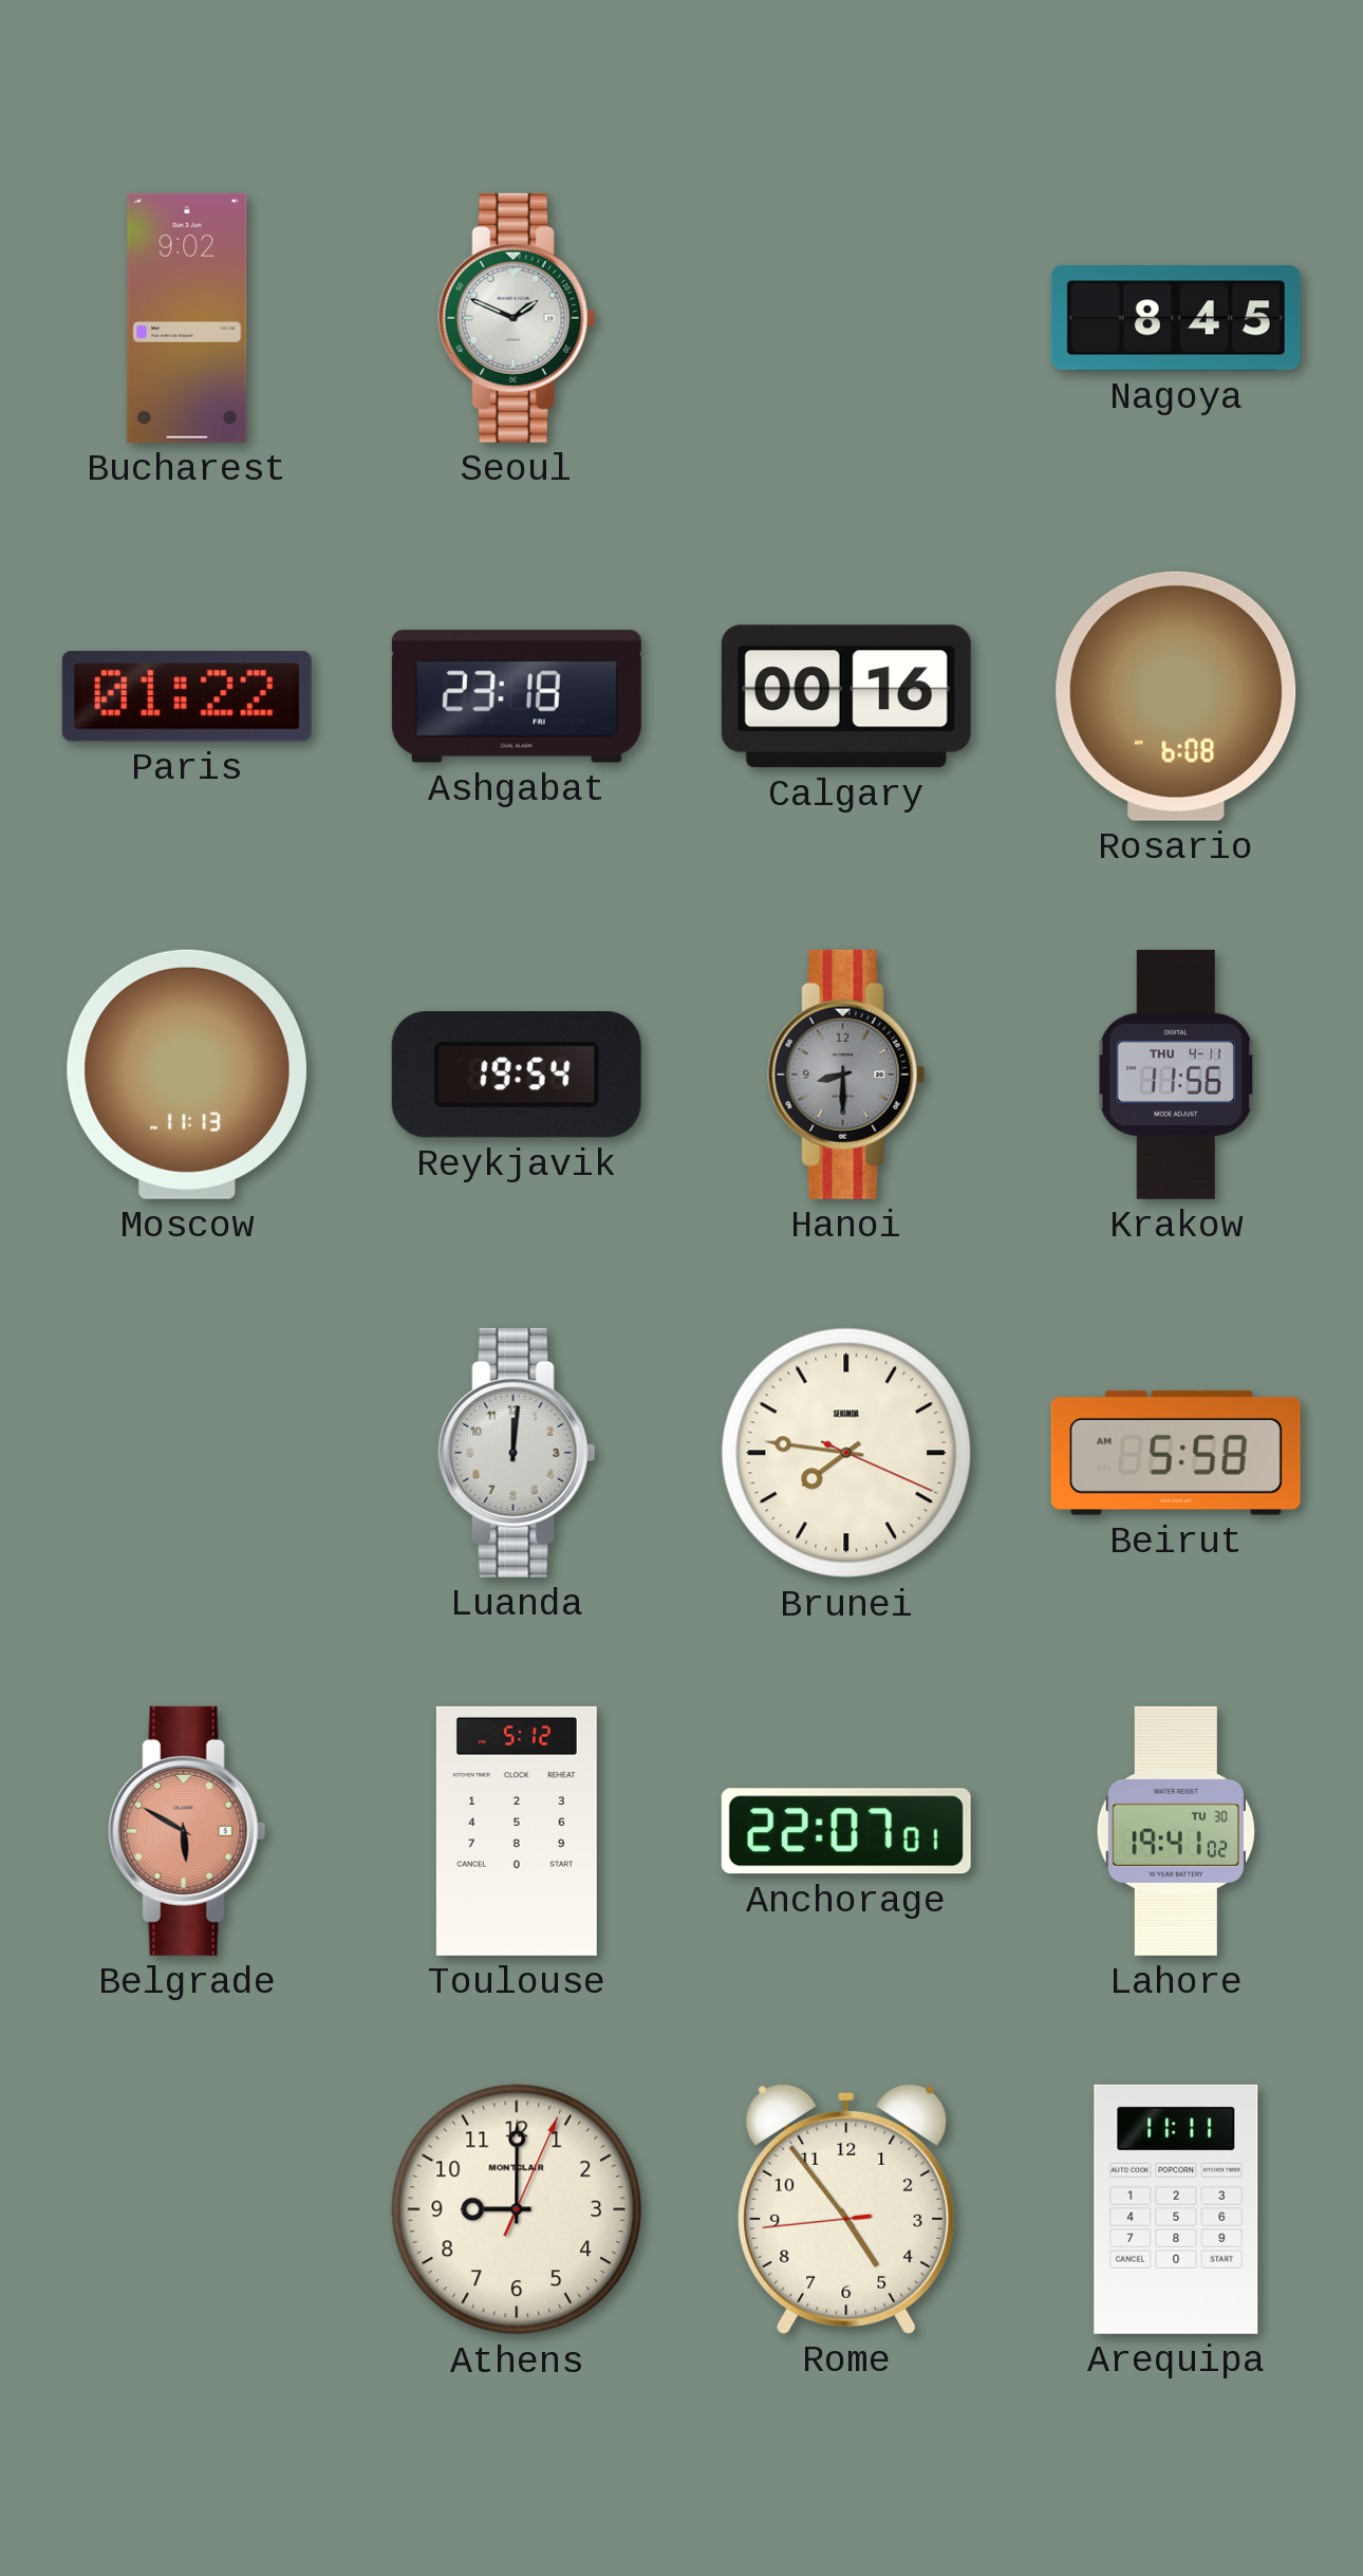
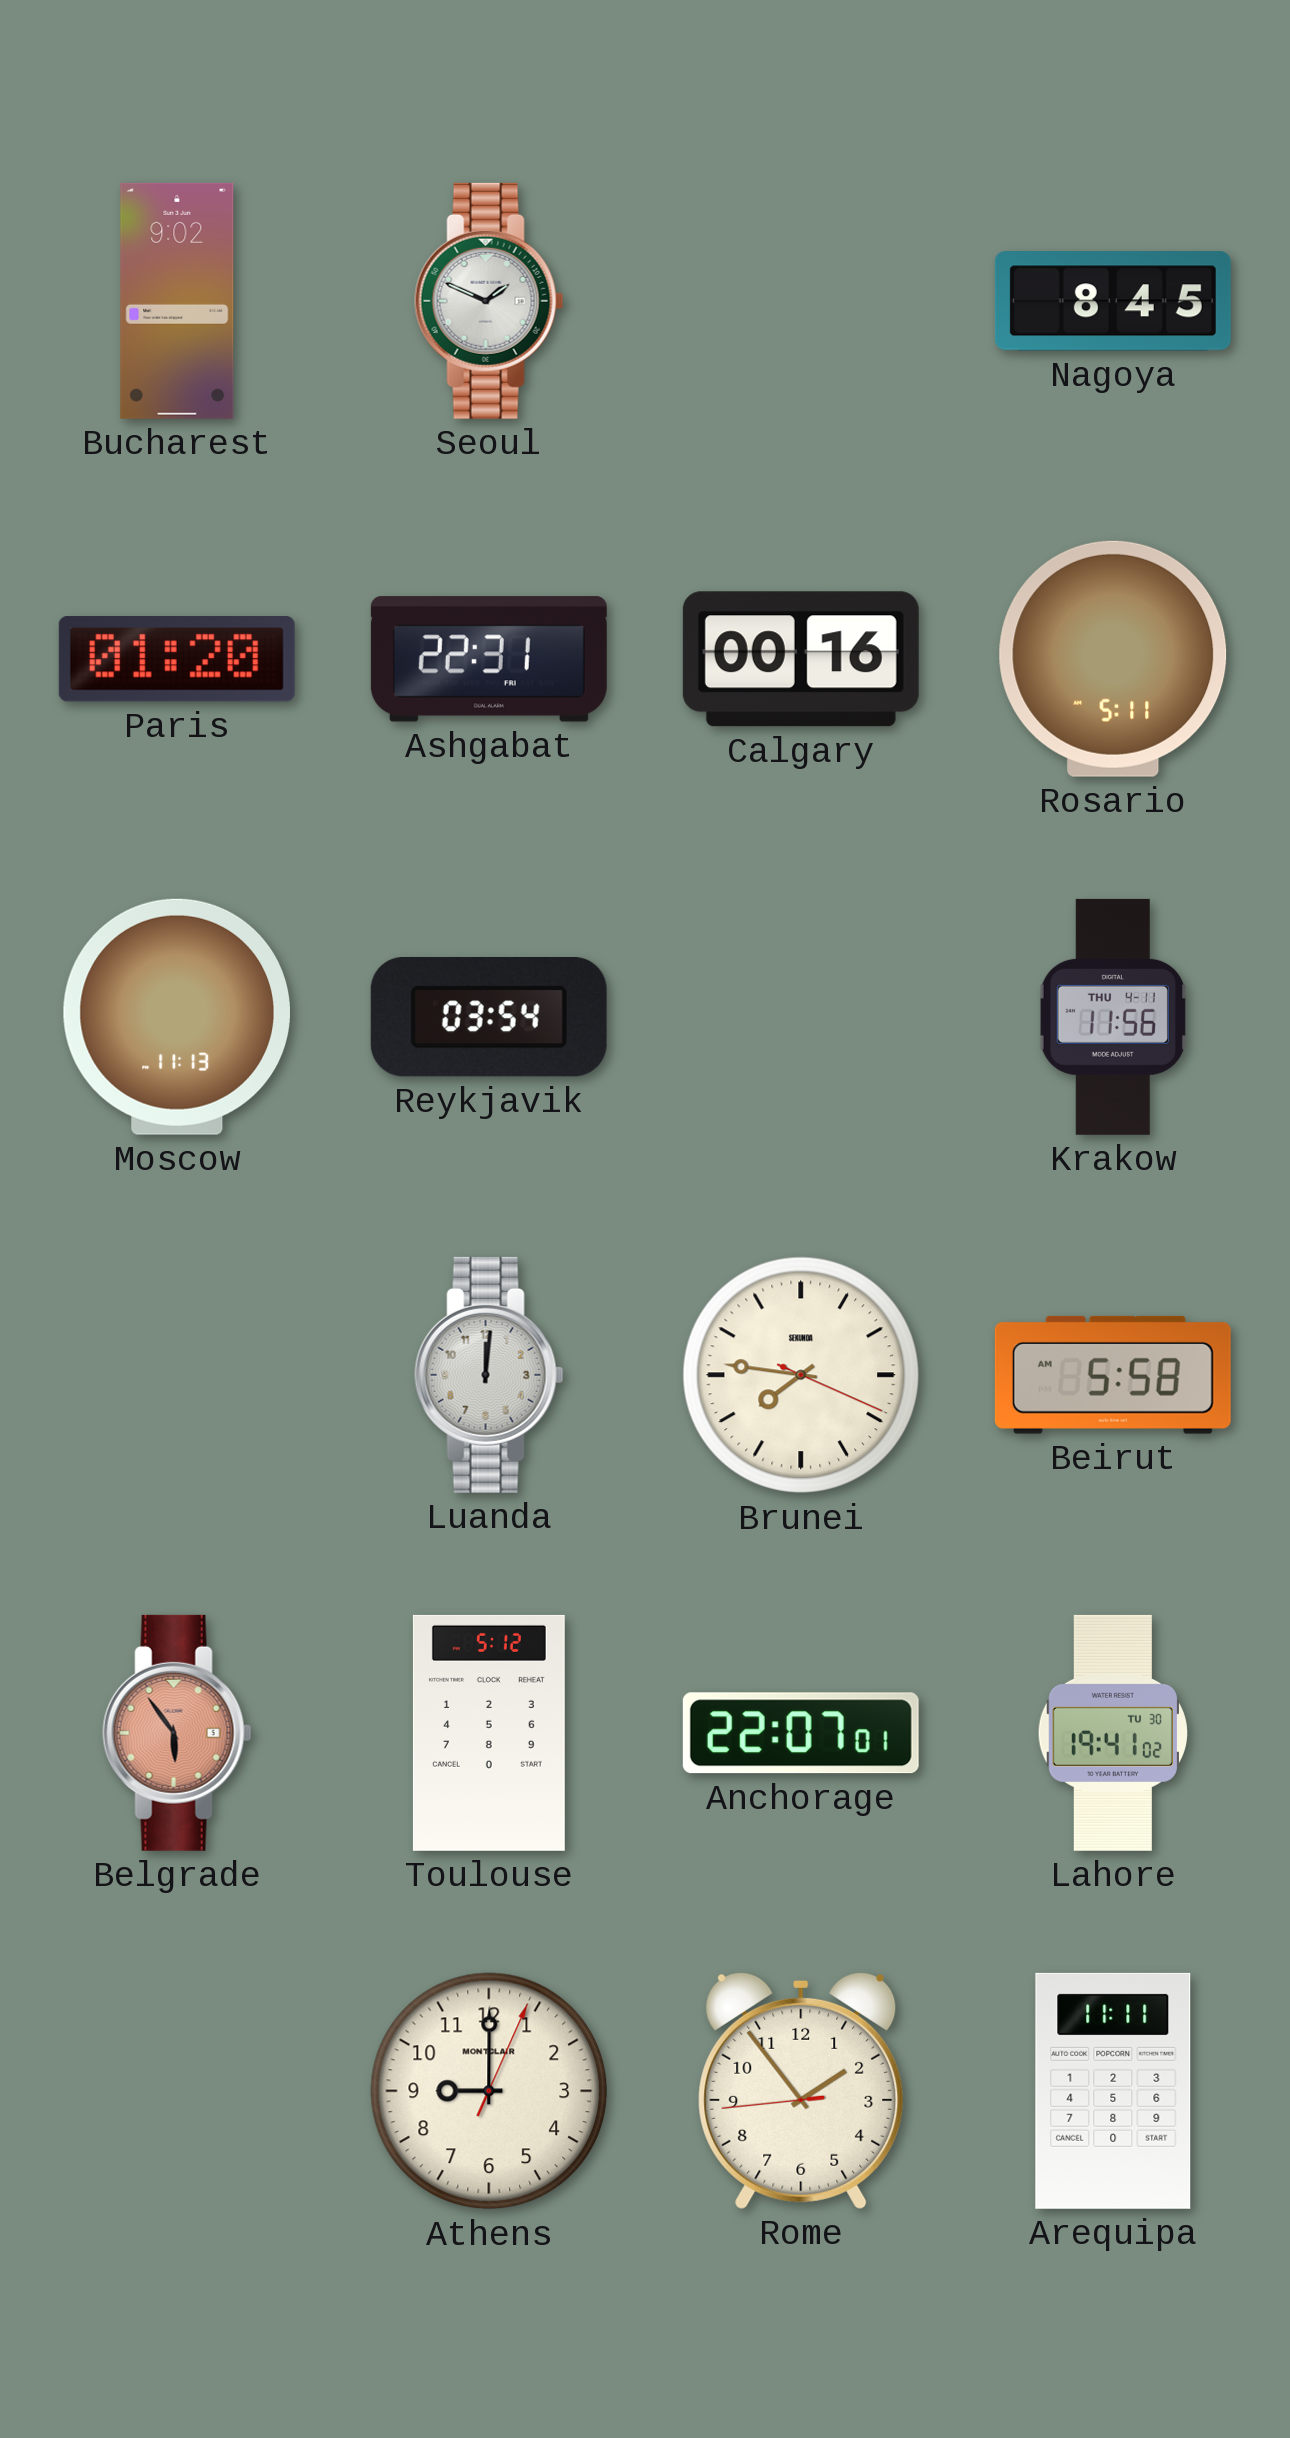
Paris: 01:22 -> 01:20 (177, 659)
Ashgabat: 23:18 -> 22:31 (489, 659)
Rosario: 6:08 -> 5:11 (1113, 659)
Reykjavik: 19:54 -> 03:54 (489, 1018)
Hanoi: 8:30 -> none (846, 1075)
Belgrade: 5:50 -> 5:54 (177, 1733)
Rome: 4:53 -> 1:53 (801, 2090)
